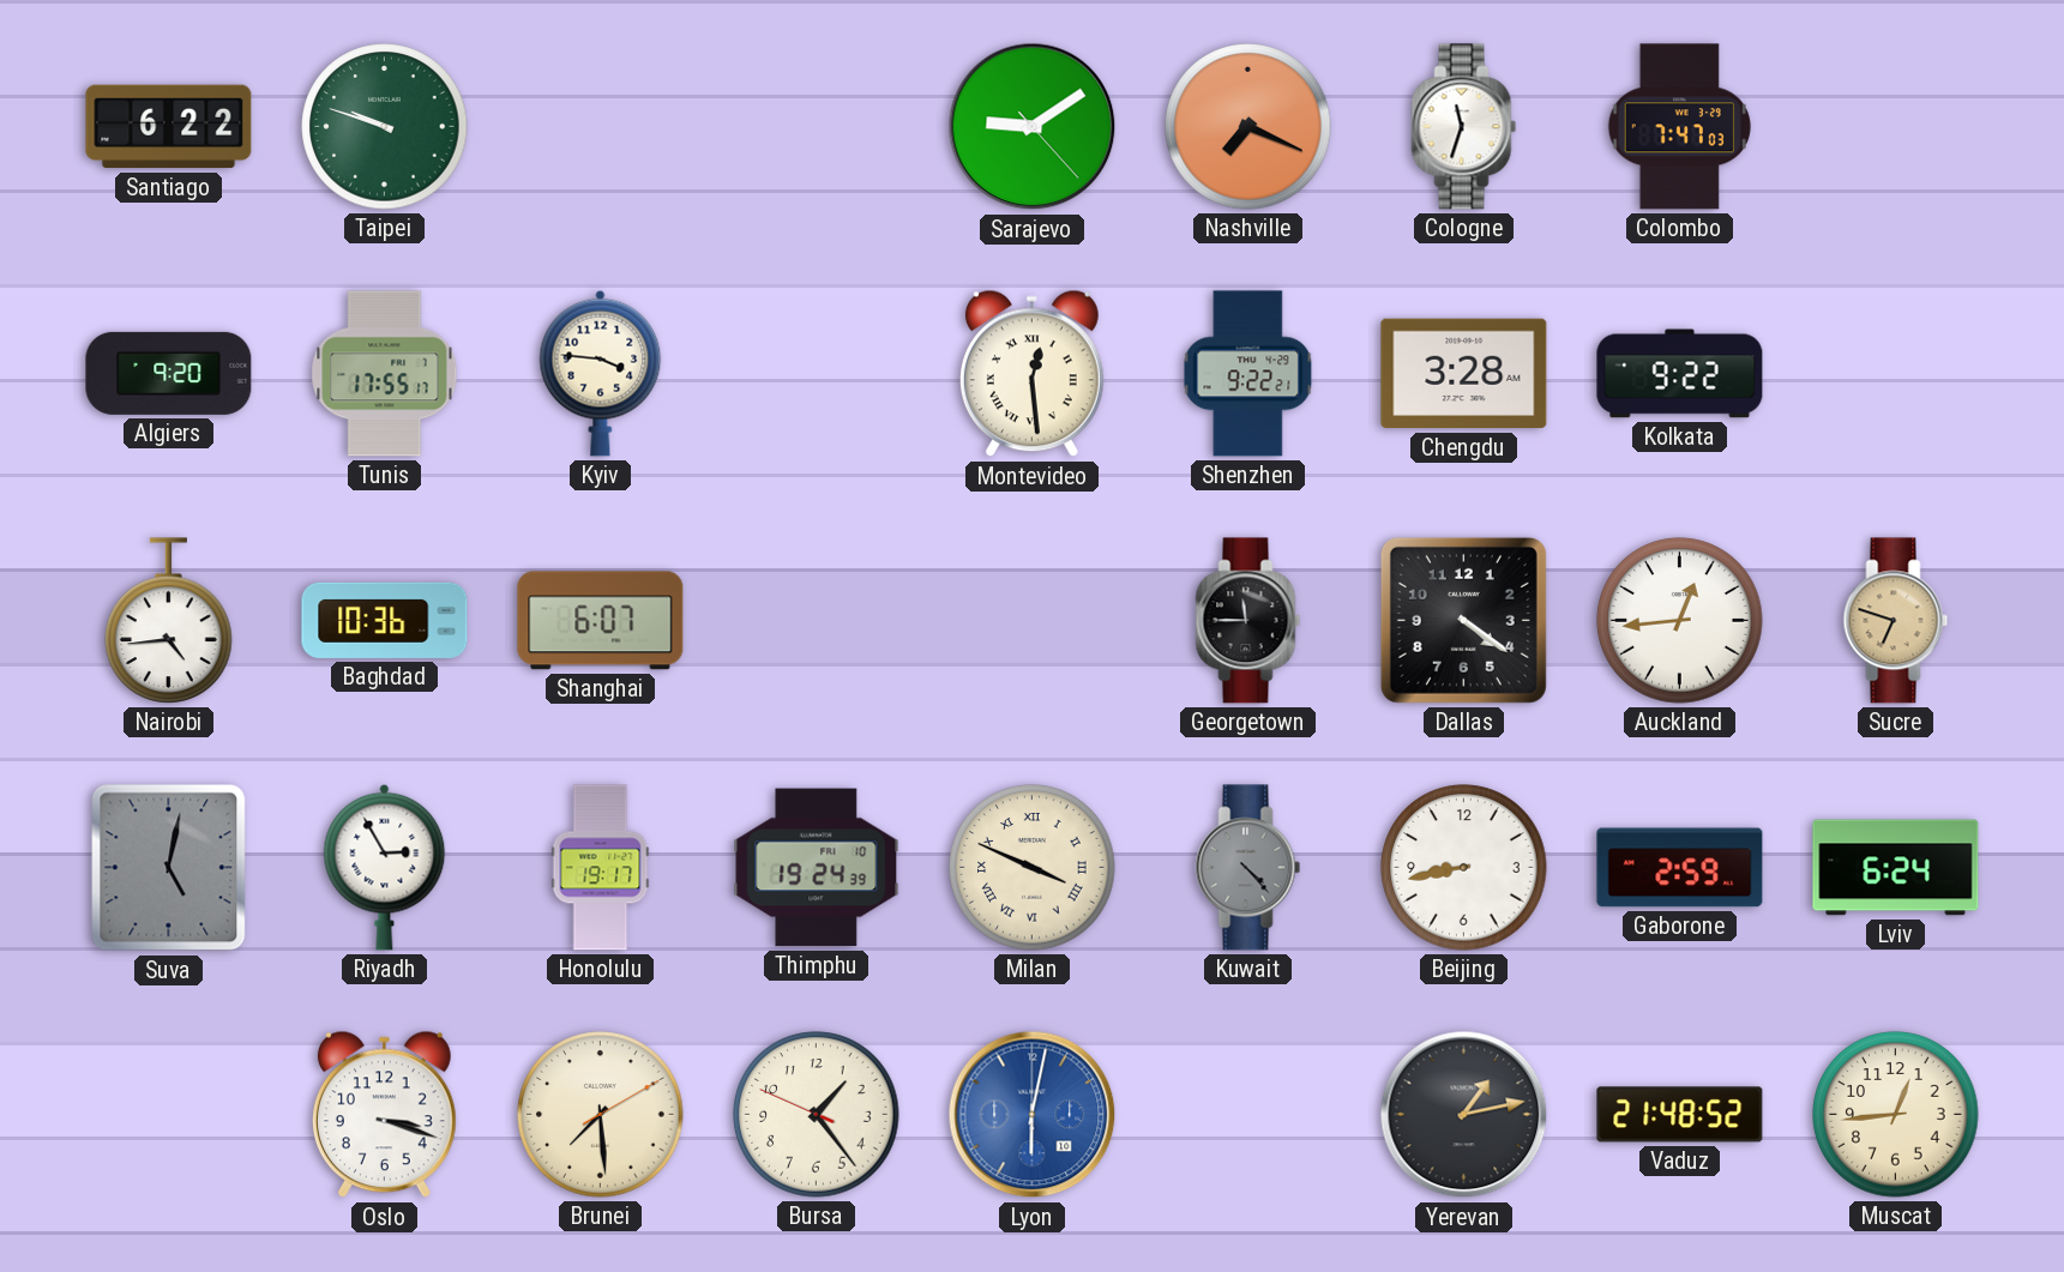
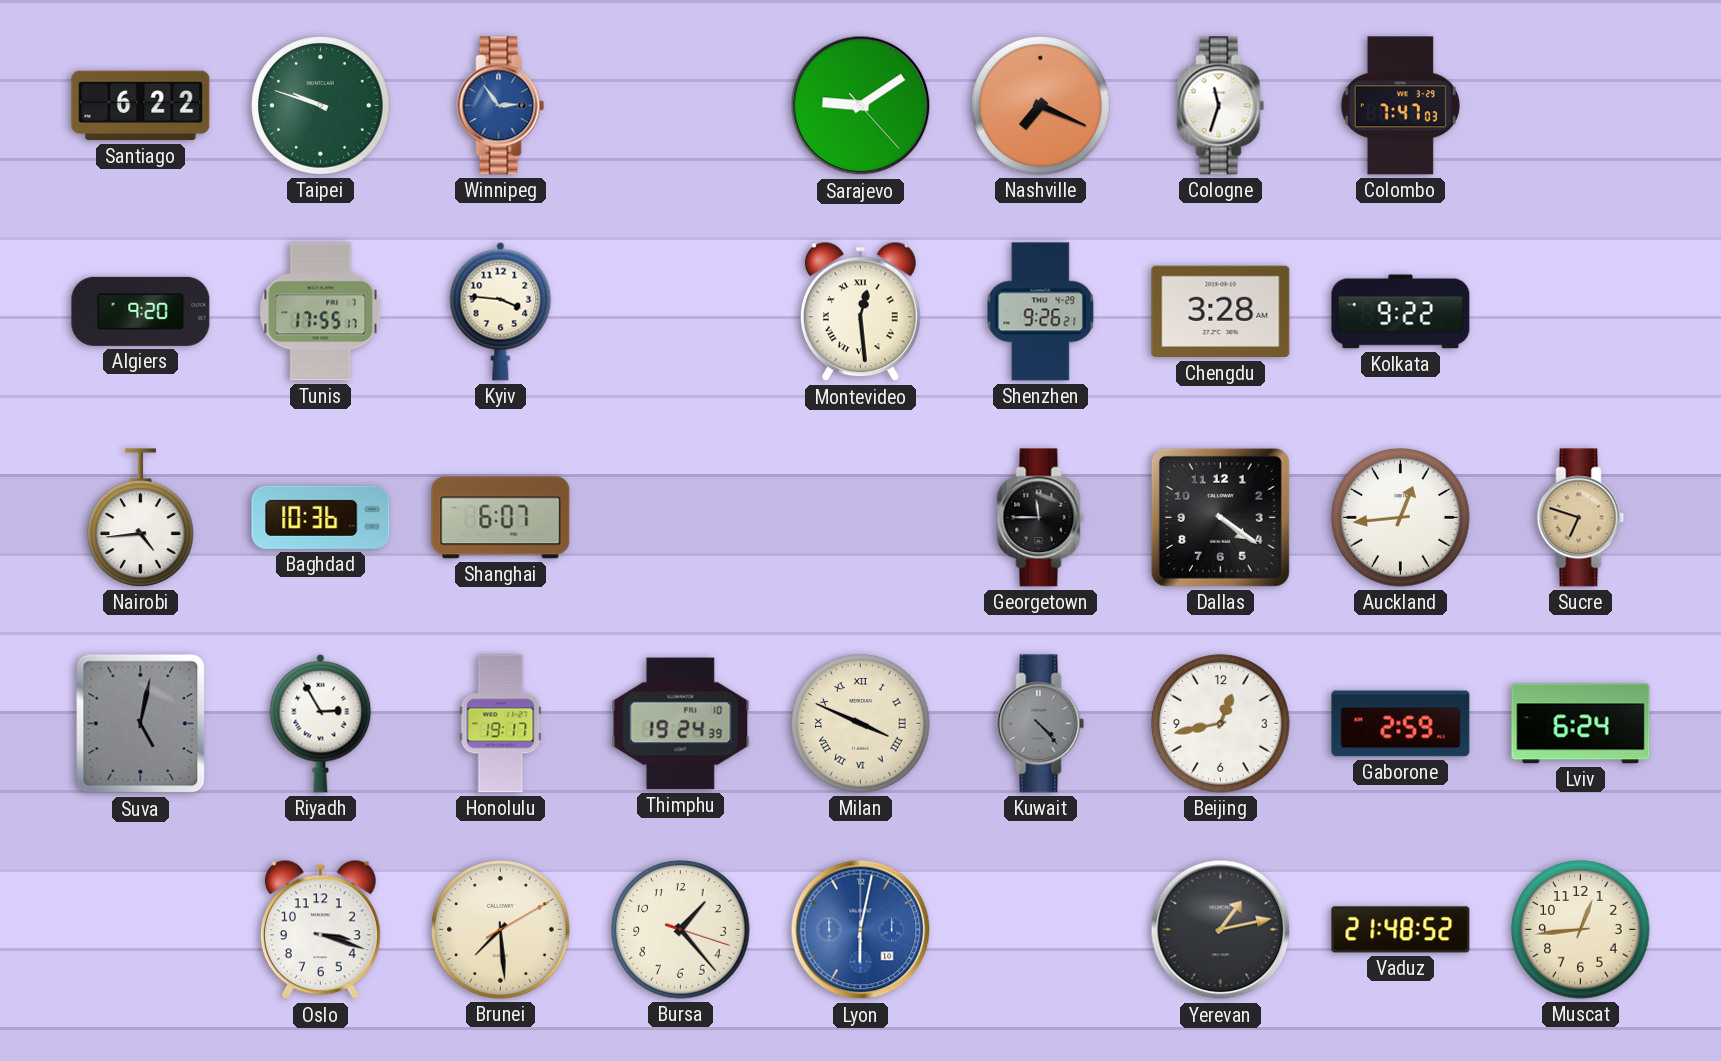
Winnipeg: none -> 2:54 (501, 106)
Shenzhen: 9:22 -> 9:26 (1041, 312)
Beijing: 8:43 -> 12:43 (1221, 724)
Bursa: 1:23:49 -> 1:23:18 (681, 930)
